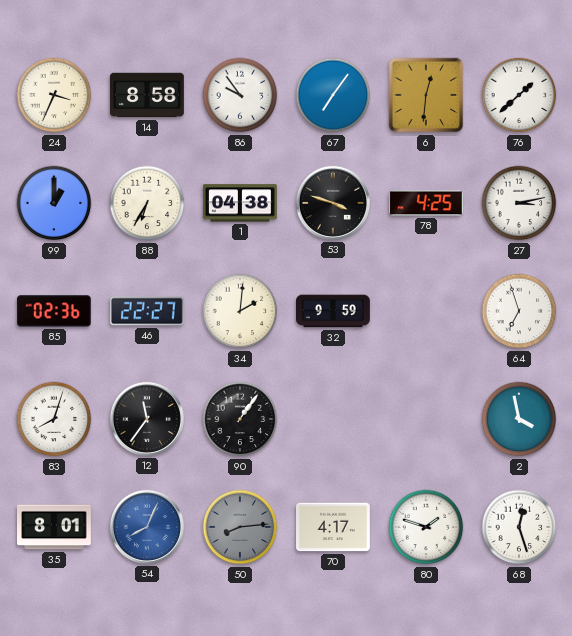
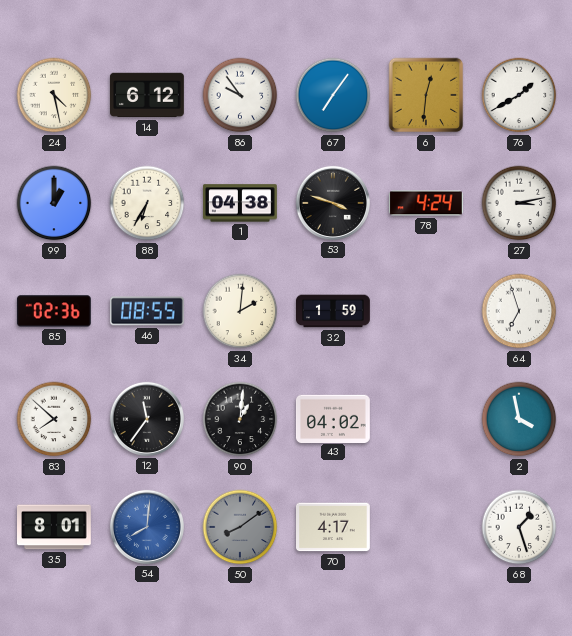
24: 3:34 -> 4:28 (54, 95)
14: 8:58 -> 6:12 (147, 95)
76: 1:38 -> 1:40 (519, 95)
78: 4:25 -> 4:24 (426, 203)
46: 22:27 -> 08:55 (147, 311)
32: 9:59 -> 1:59 (334, 311)
83: 8:03 -> 7:52 (54, 419)
90: 1:06 -> 1:01 (240, 419)
43: none -> 04:02 (333, 418)
54: 8:04 -> 8:01 (147, 527)
50: 8:14 -> 8:09 (240, 527)
80: 1:48 -> none (426, 527)
68: 12:27 -> 1:27 (519, 527)
